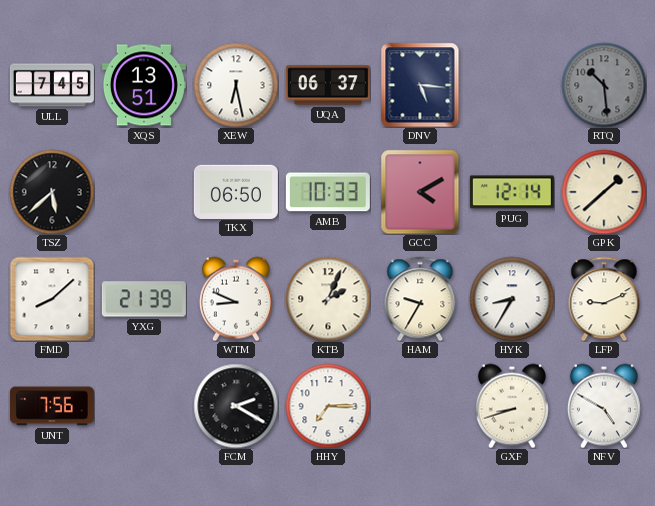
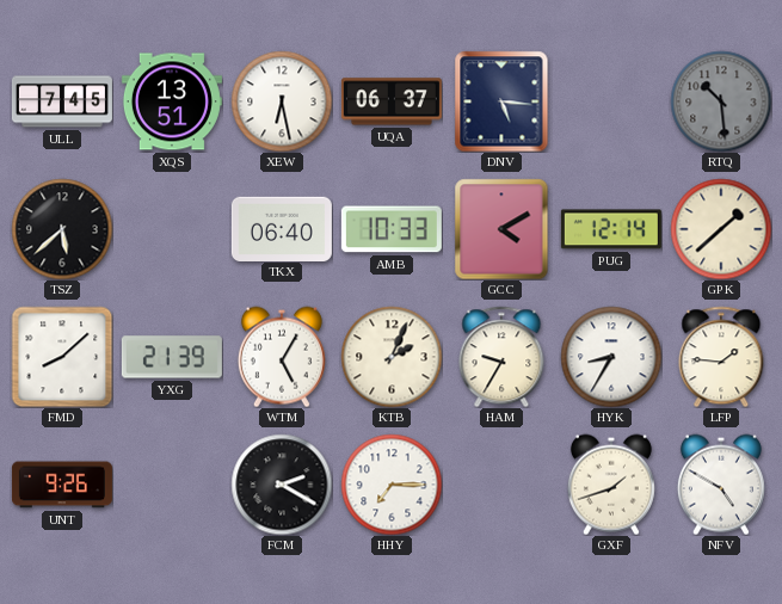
TKX: 06:50 -> 06:40 (282, 228)
WTM: 8:49 -> 5:05 (282, 357)
LFP: 9:11 -> 1:46 (721, 357)
UNT: 7:56 -> 9:26 (62, 485)
GXF: 8:42 -> 1:42 (611, 485)
